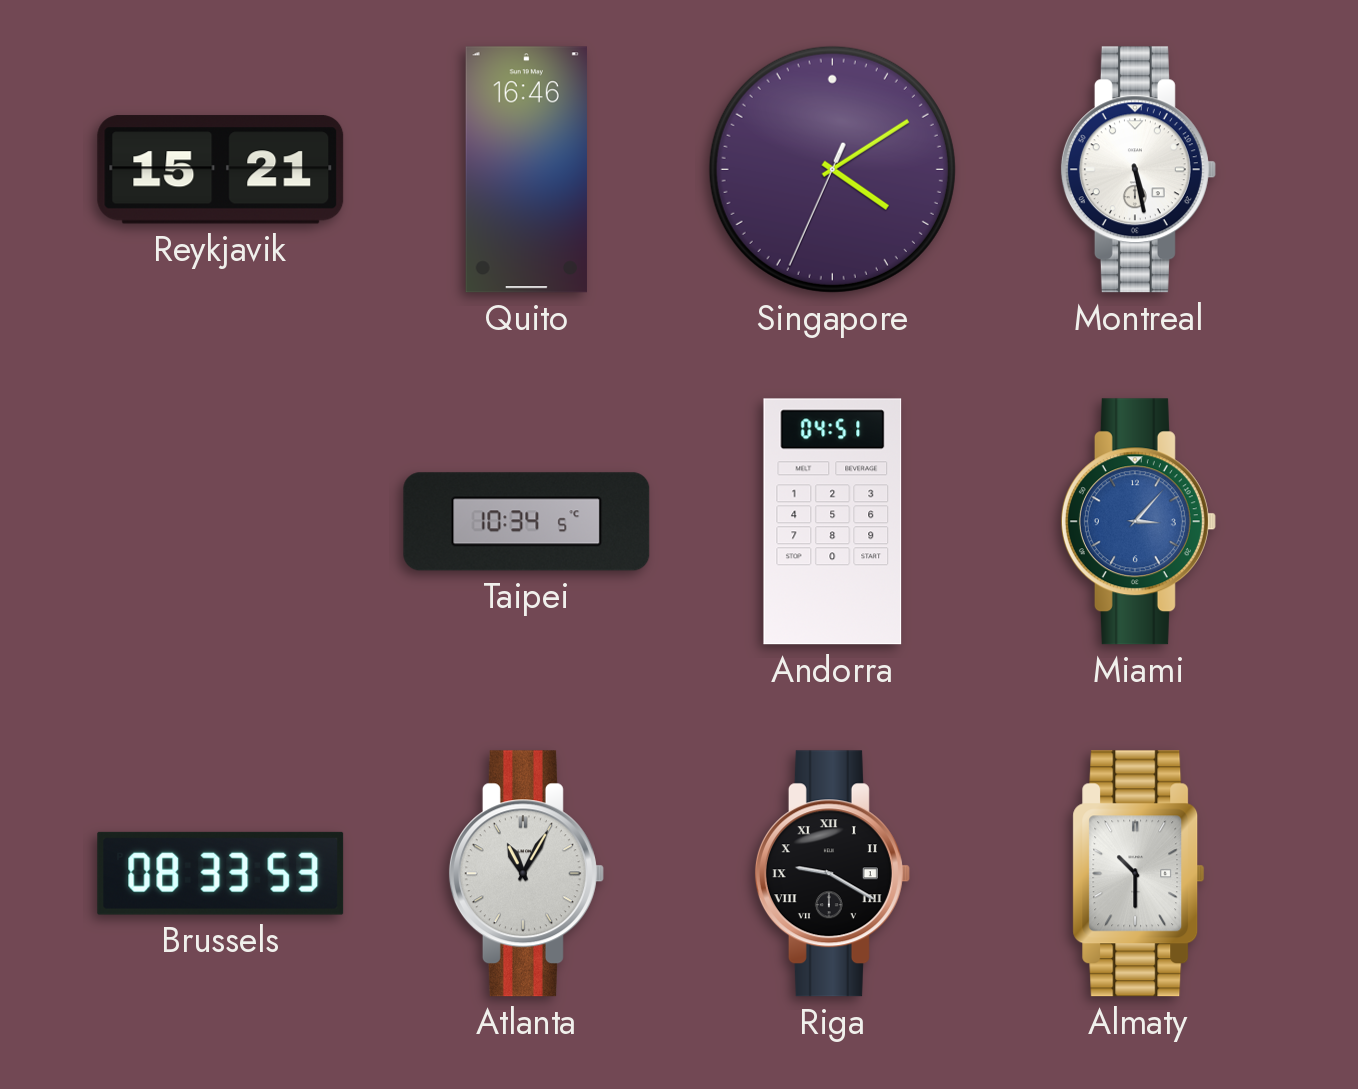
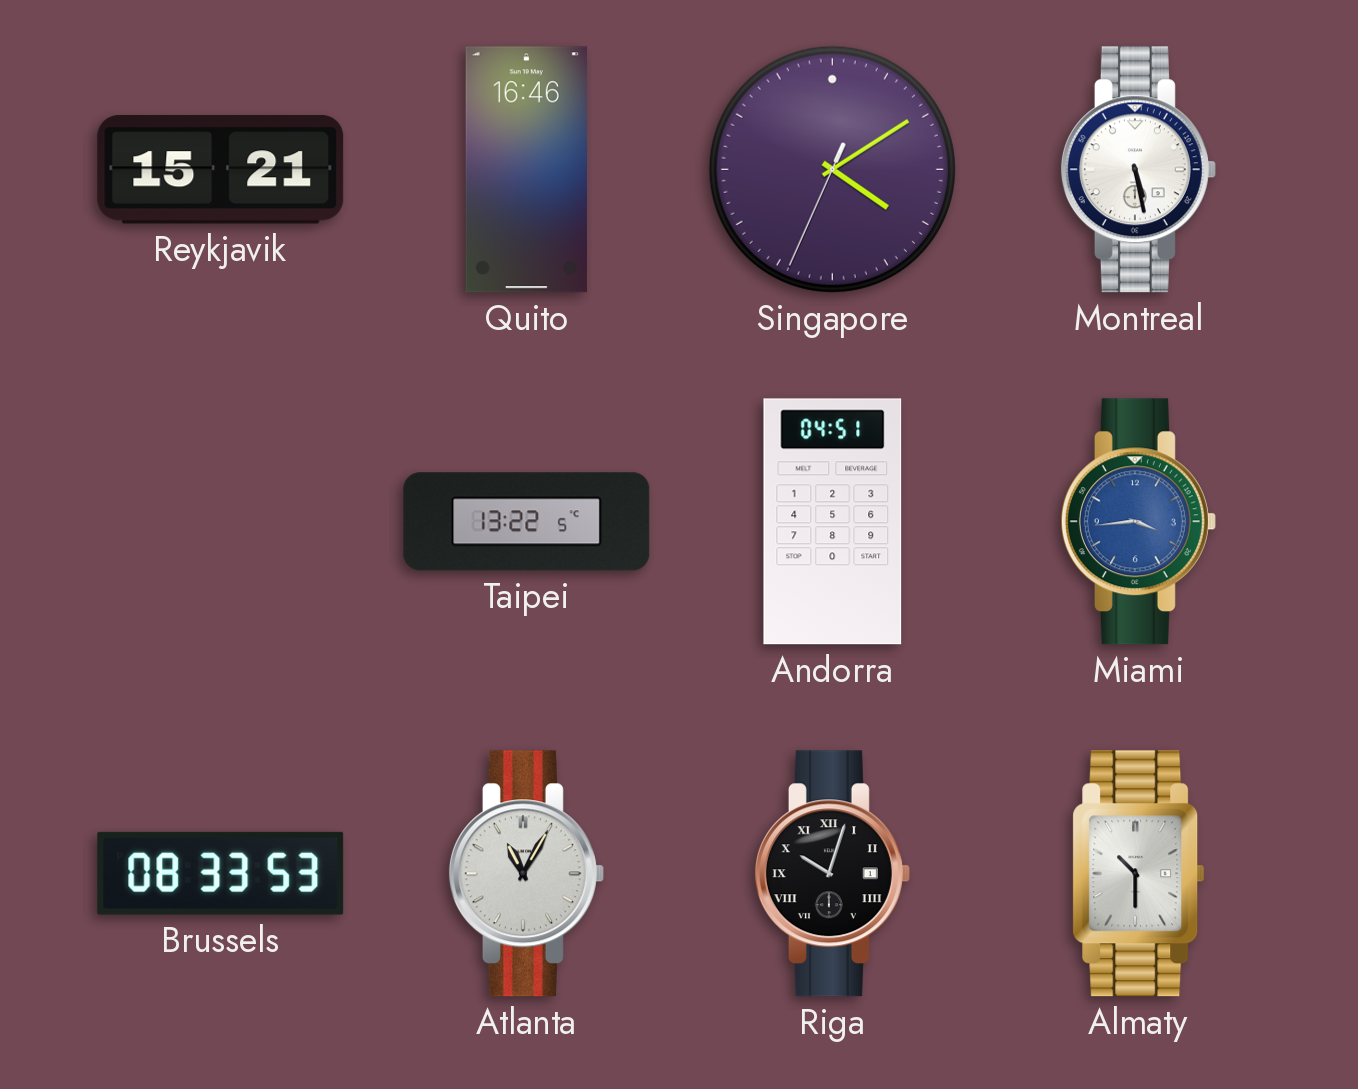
Taipei: 10:34 -> 13:22 (527, 522)
Miami: 3:07 -> 3:44 (1138, 522)
Riga: 9:20 -> 10:03 (832, 874)
